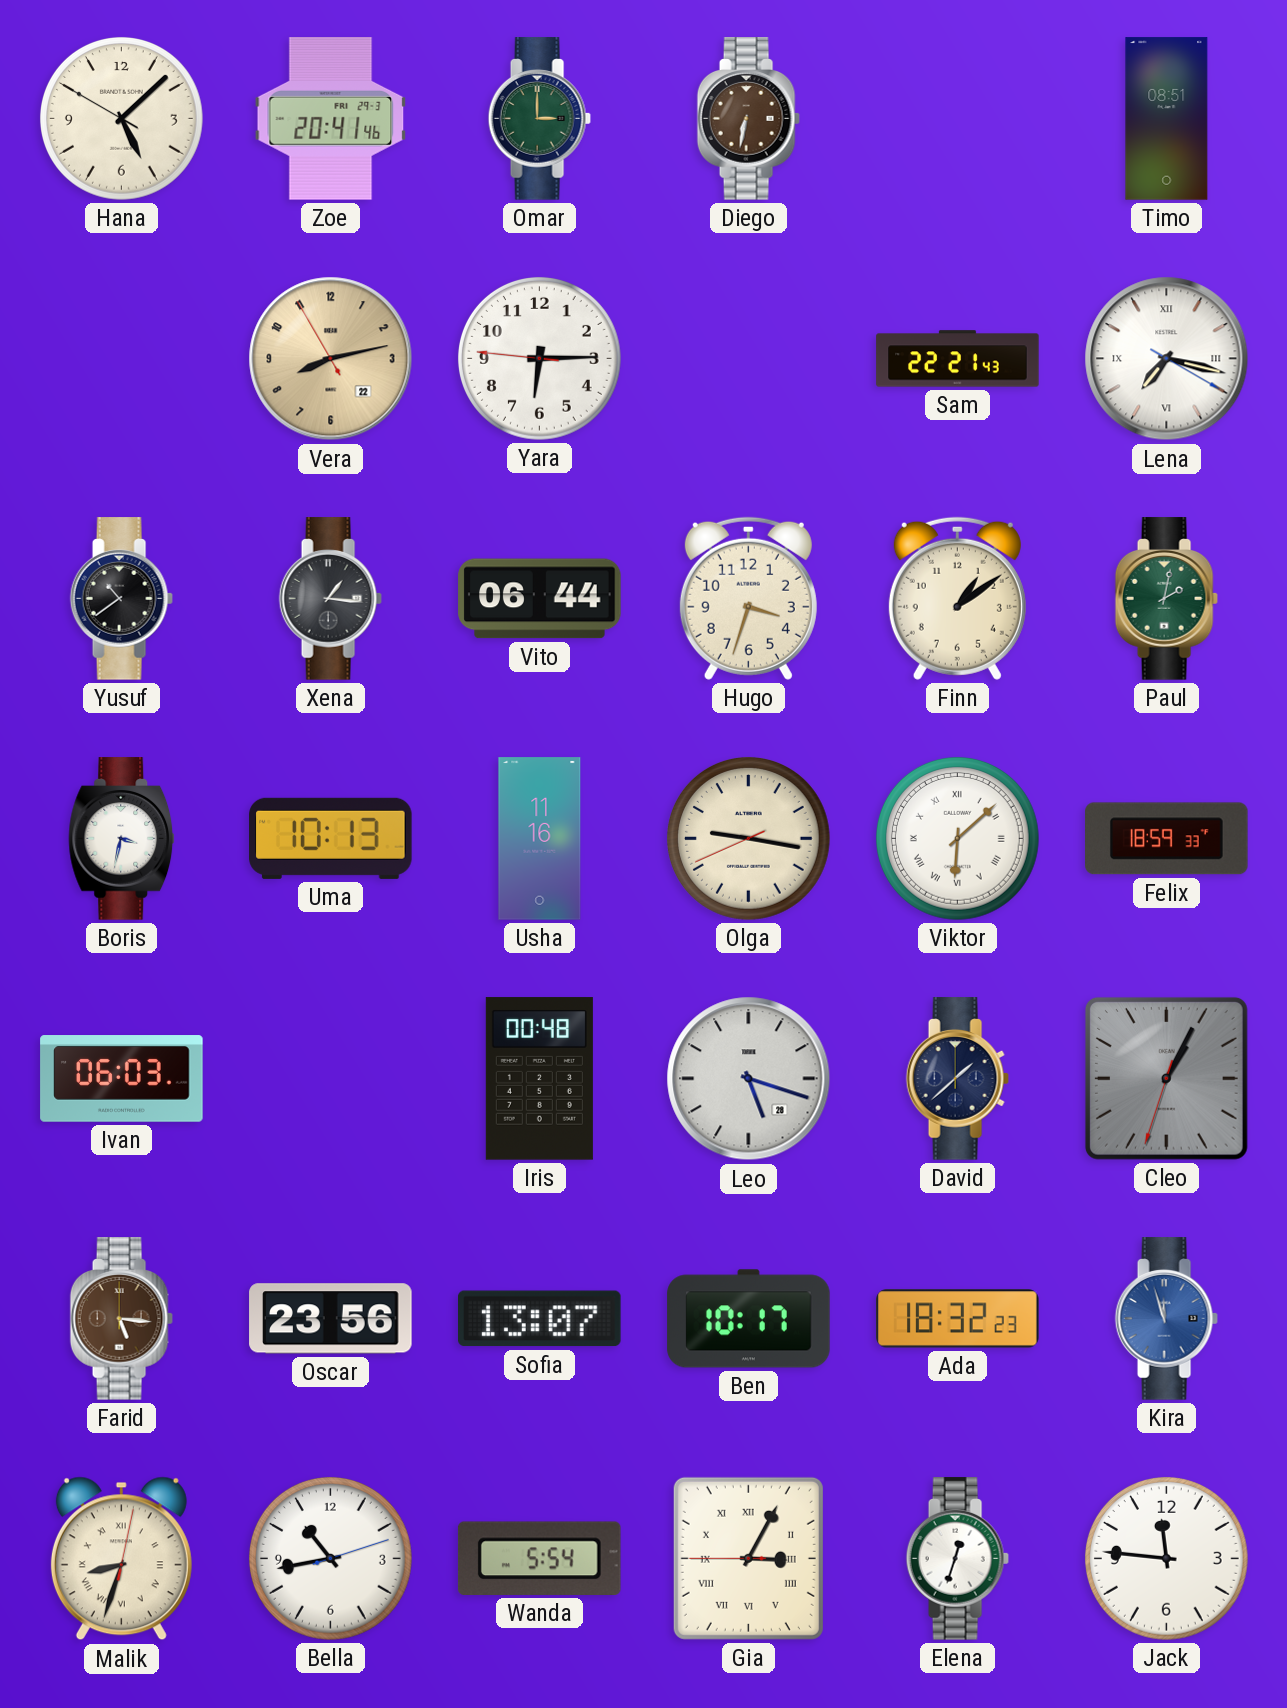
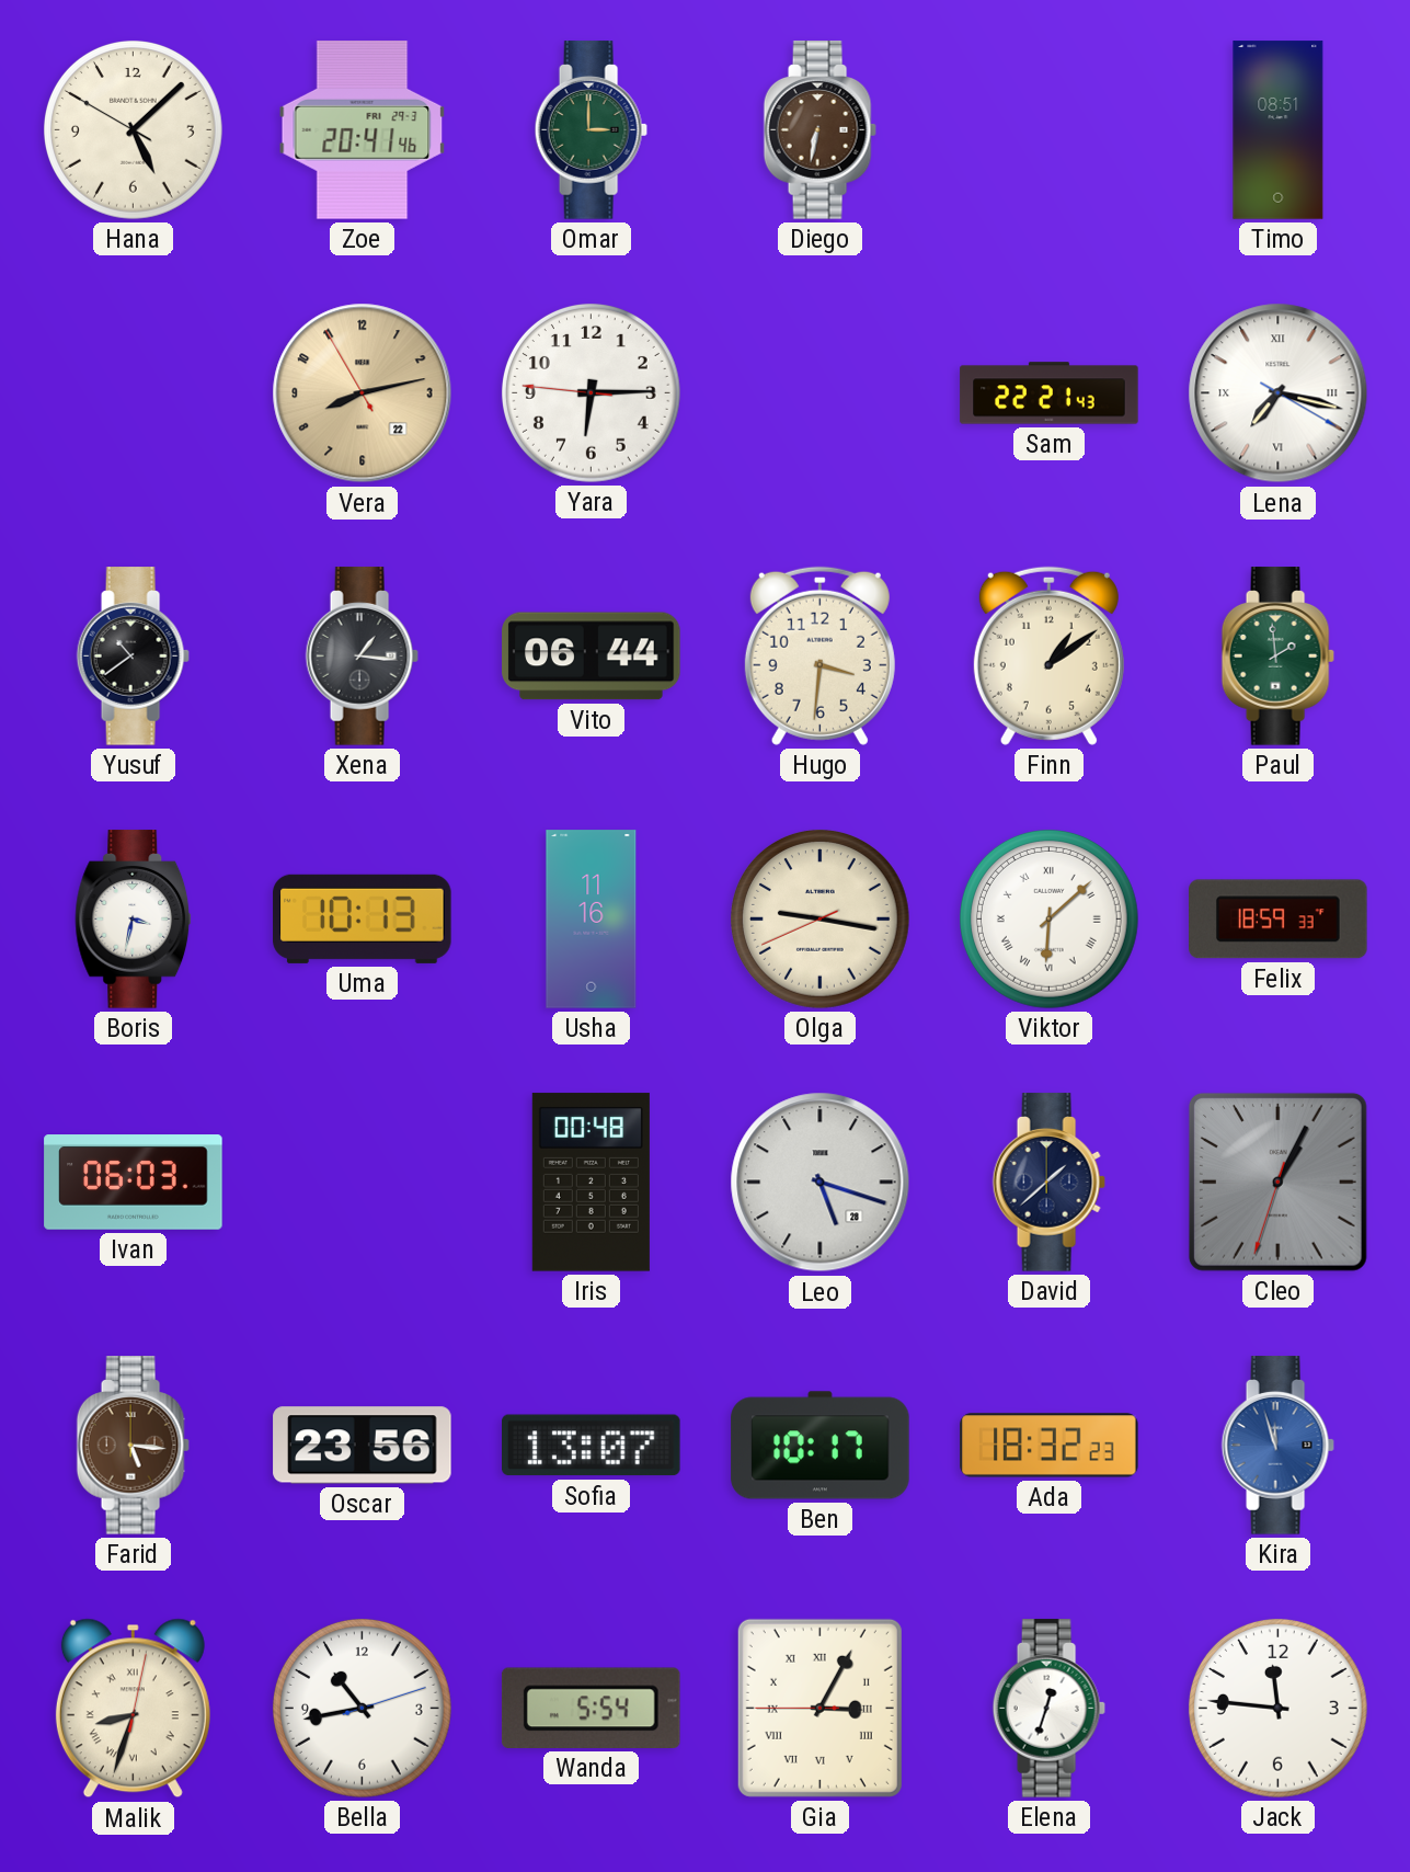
Hugo: 3:33 -> 3:31 (819, 655)
Paul: 2:02 -> 1:59 (1277, 657)
